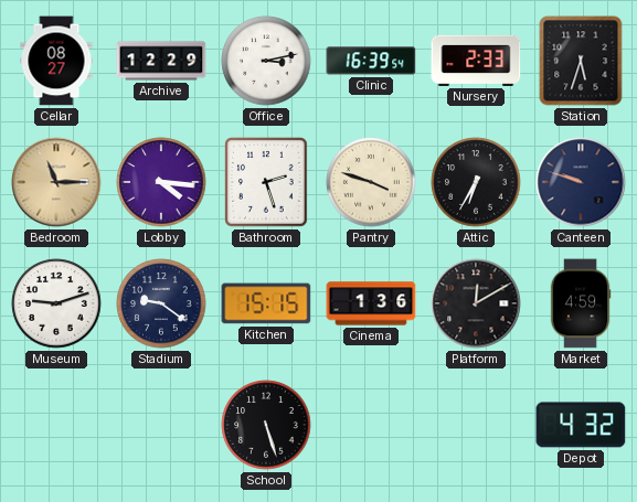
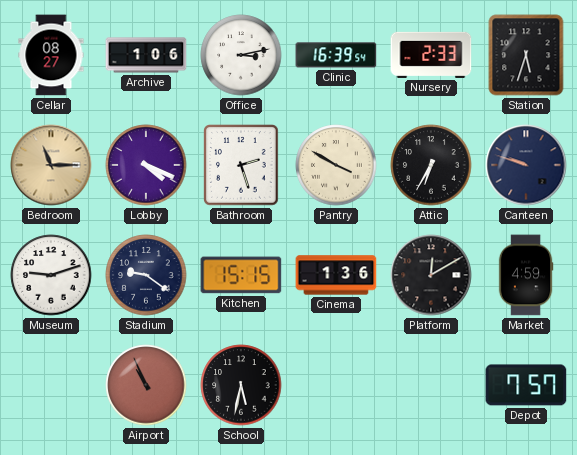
Archive: 12:29 -> 1:06 (146, 55)
Lobby: 4:16 -> 4:19 (146, 165)
Pantry: 3:48 -> 3:50 (336, 165)
Airport: none -> 10:56 (146, 385)
School: 5:27 -> 5:32 (241, 385)
Depot: 4:32 -> 7:57 (526, 385)
